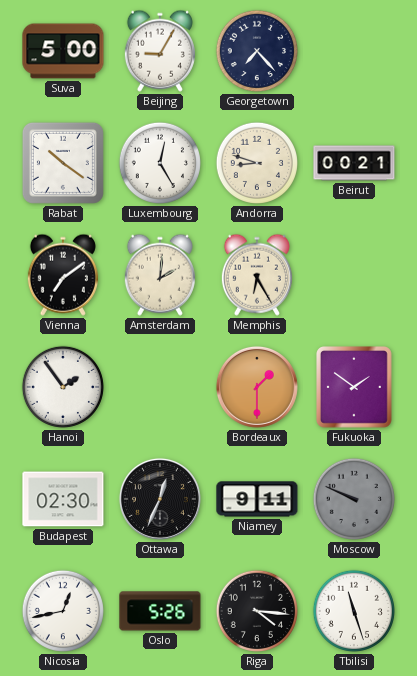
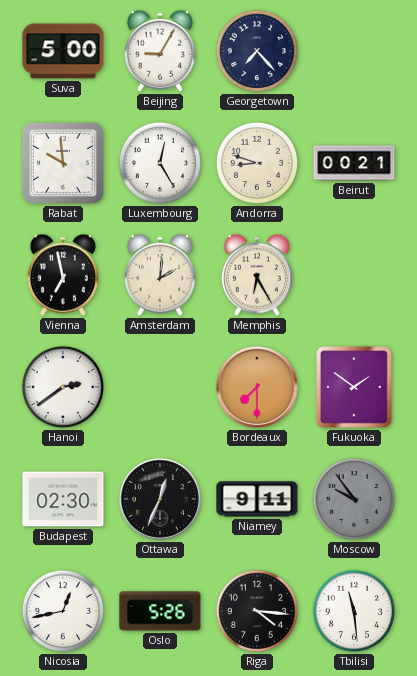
Rabat: 10:21 -> 9:59 (63, 163)
Vienna: 7:09 -> 6:58 (63, 275)
Hanoi: 1:54 -> 2:39 (63, 387)
Bordeaux: 1:30 -> 7:30 (257, 387)
Moscow: 9:49 -> 9:54 (354, 499)
Tbilisi: 11:27 -> 11:29 (354, 611)
